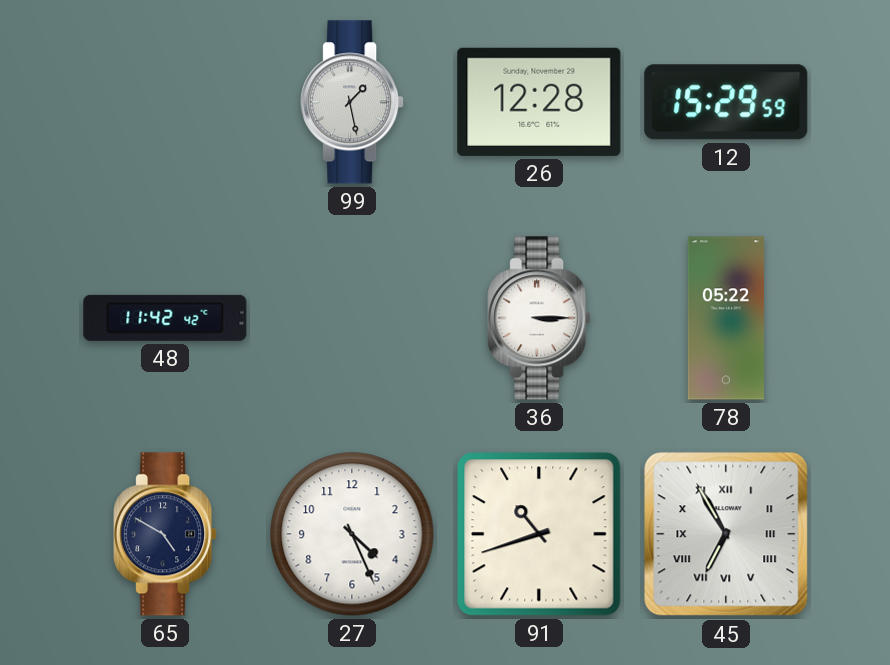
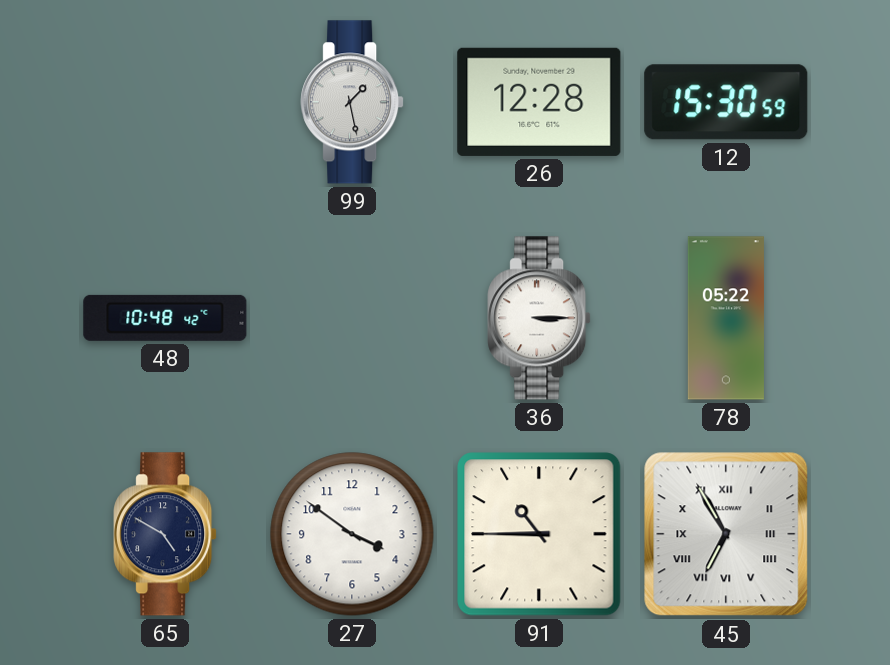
12: 15:29 -> 15:30 (726, 102)
48: 11:42 -> 10:48 (165, 318)
27: 4:26 -> 3:51 (352, 534)
91: 10:42 -> 10:45 (539, 534)
